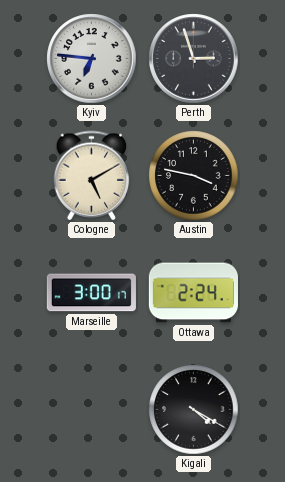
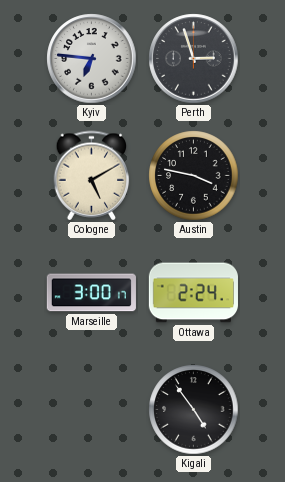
Kigali: 4:20 -> 4:54 (194, 410)
